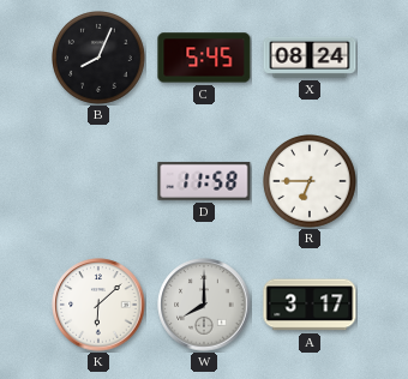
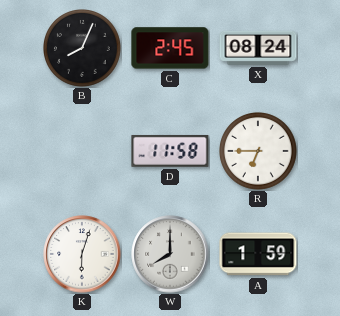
C: 5:45 -> 2:45 (170, 48)
K: 6:08 -> 6:03 (82, 254)
A: 3:17 -> 1:59 (258, 254)
